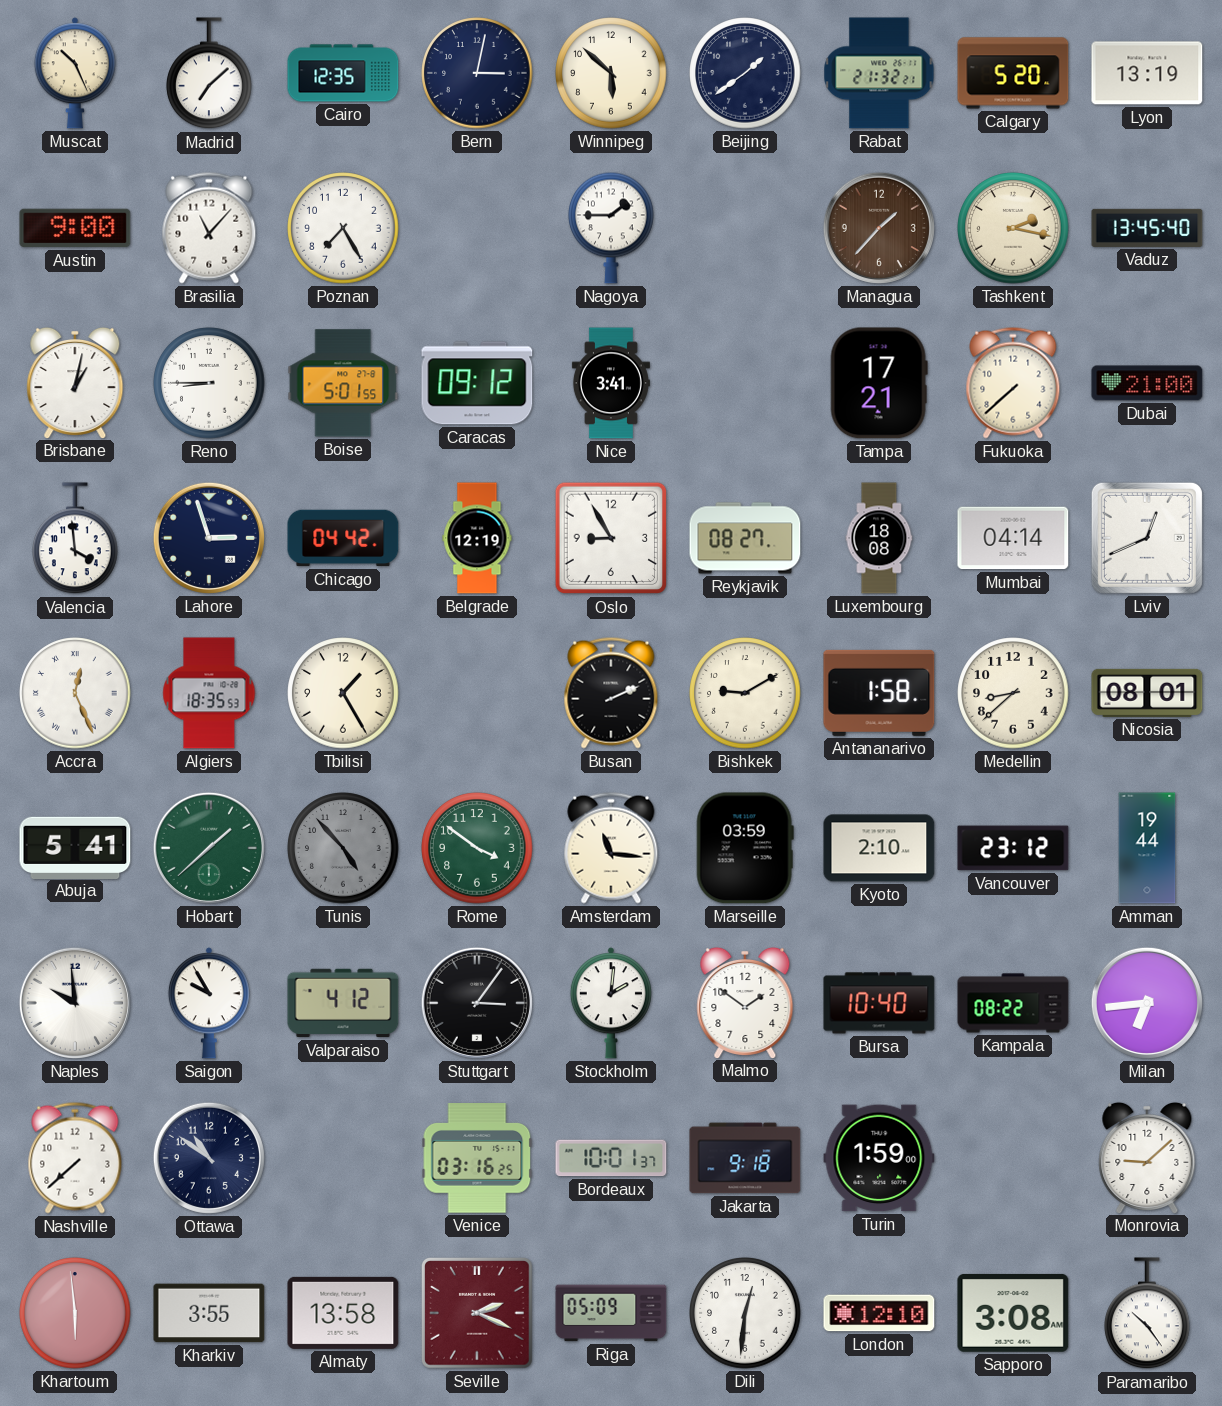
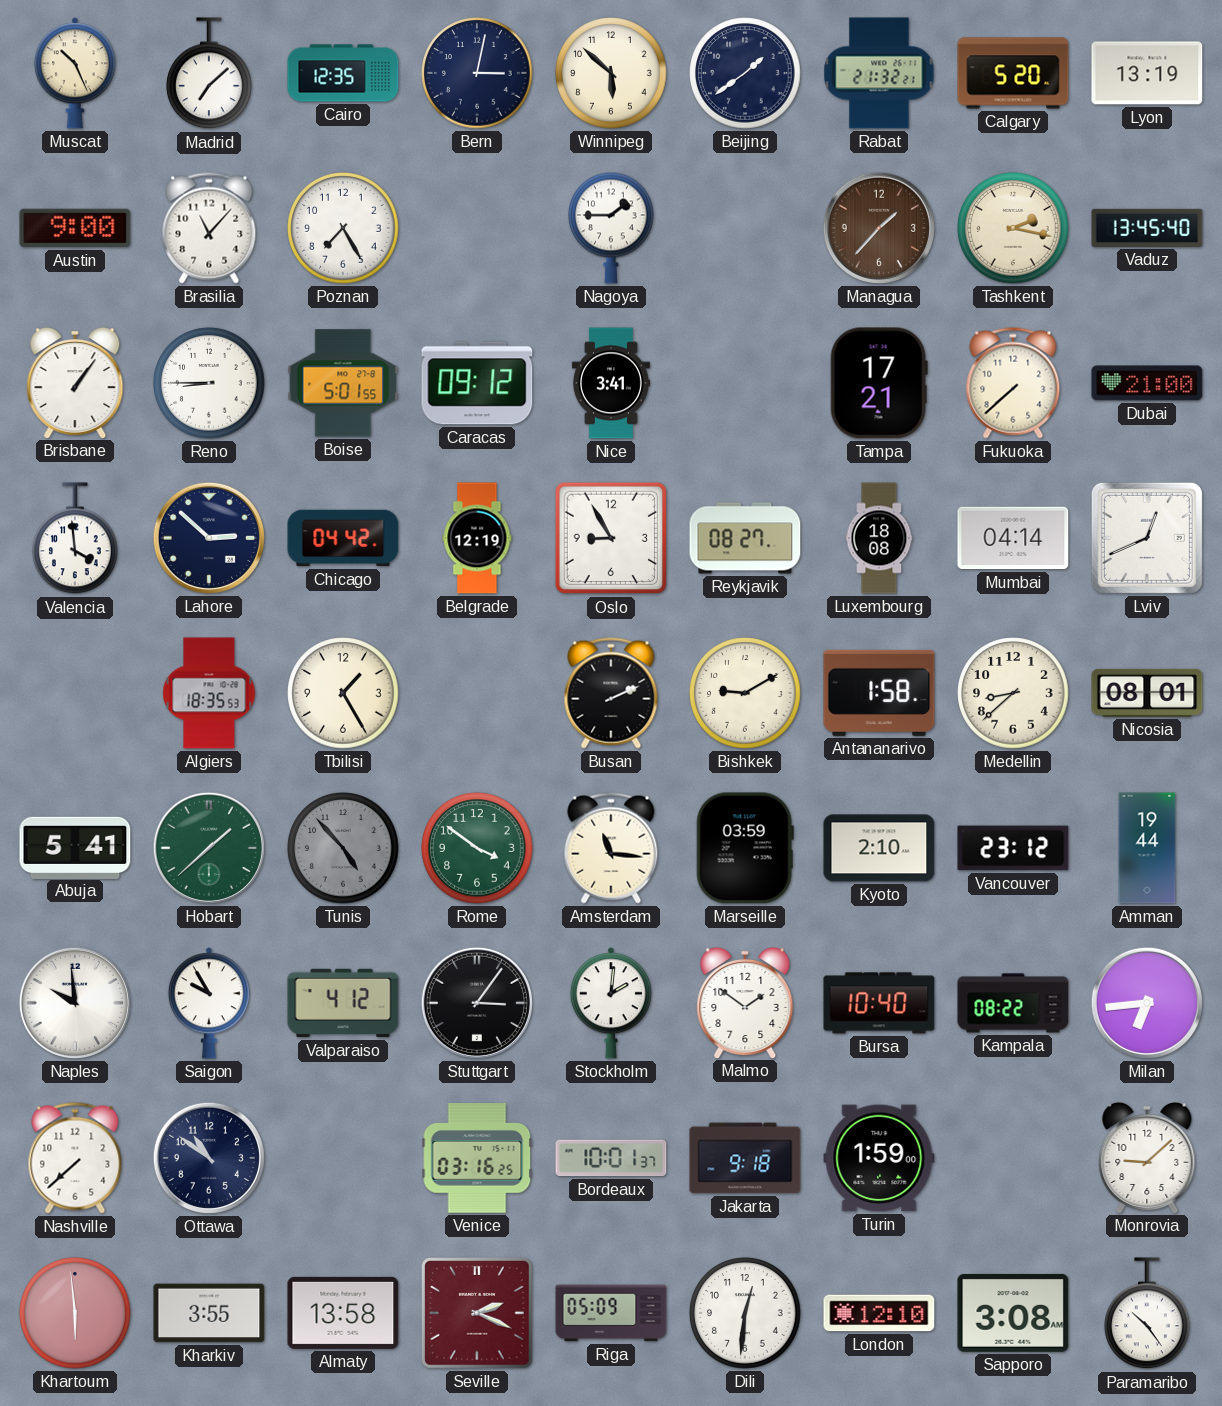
Brisbane: 1:02 -> 1:06 (75, 382)
Lahore: 2:57 -> 2:52 (209, 538)
Accra: 12:26 -> none (75, 693)
